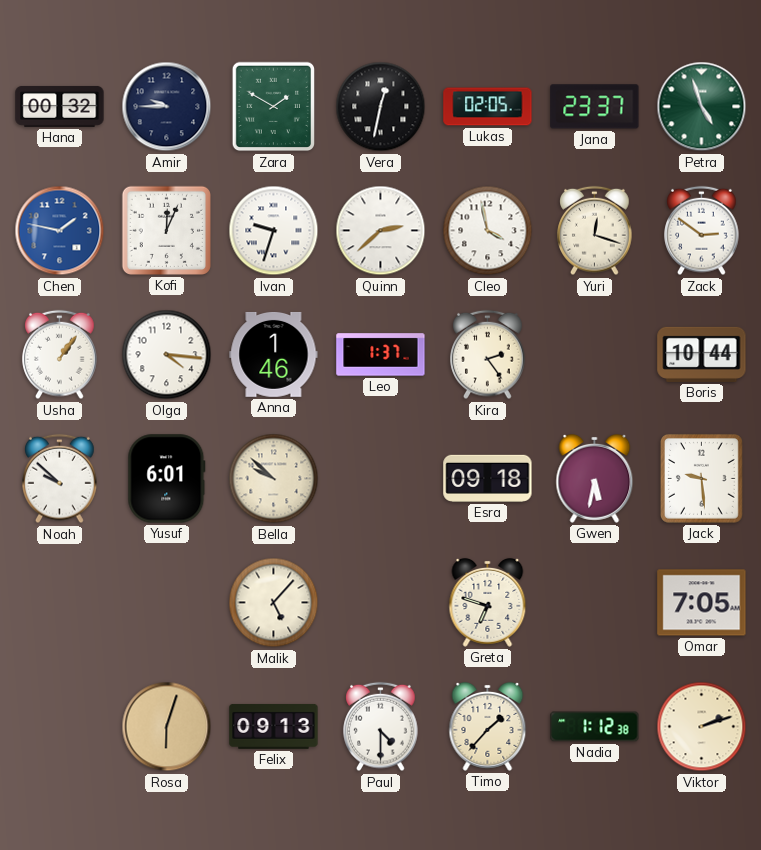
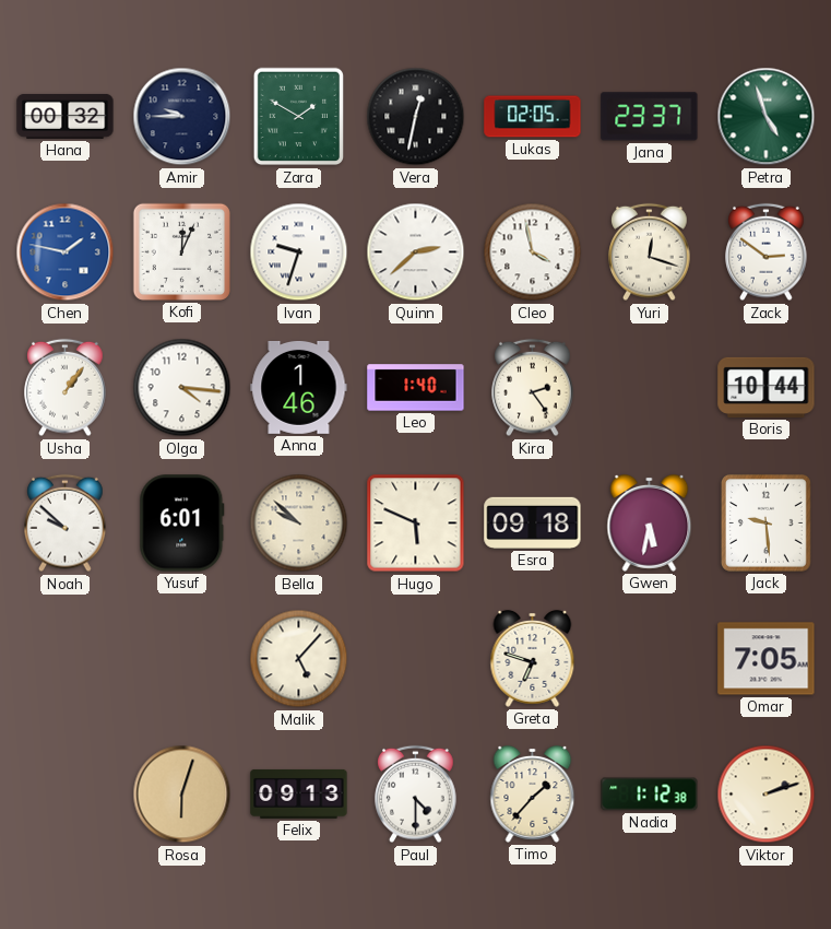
Leo: 1:37 -> 1:40 (416, 388)
Hugo: none -> 5:49 (416, 524)
